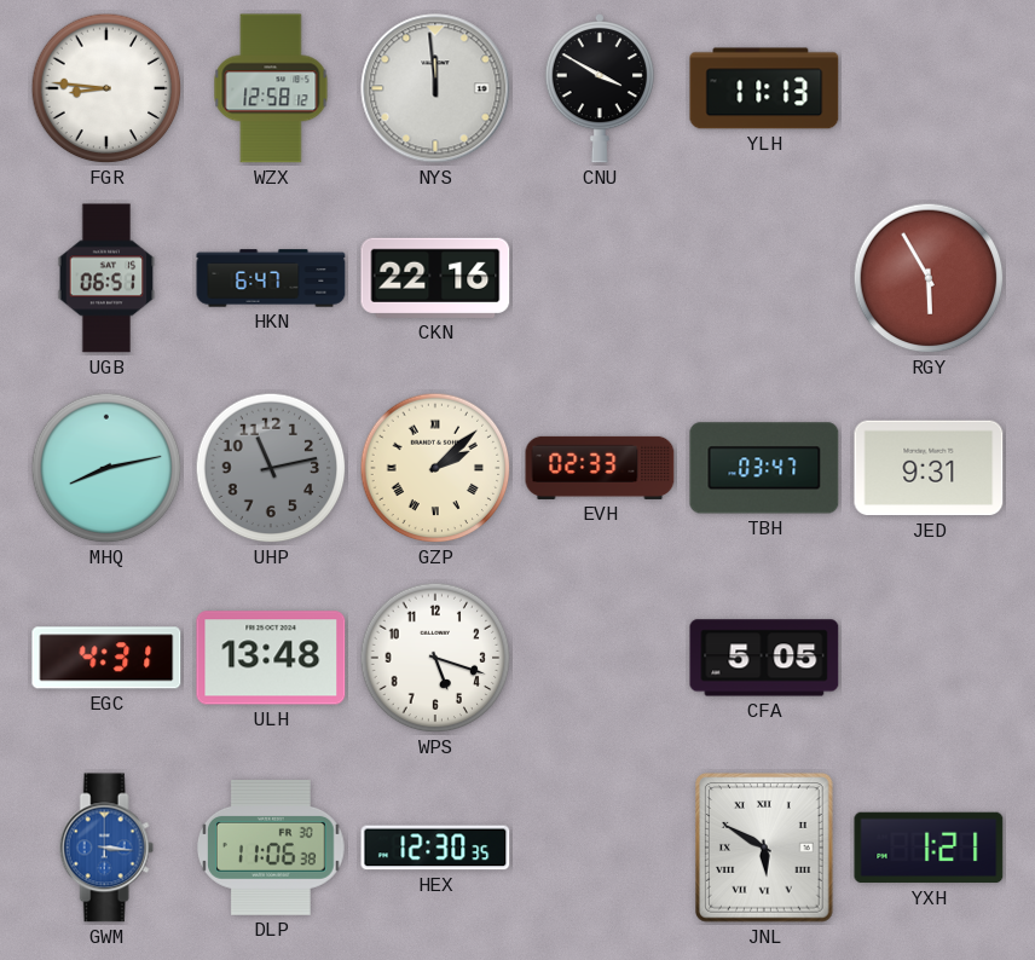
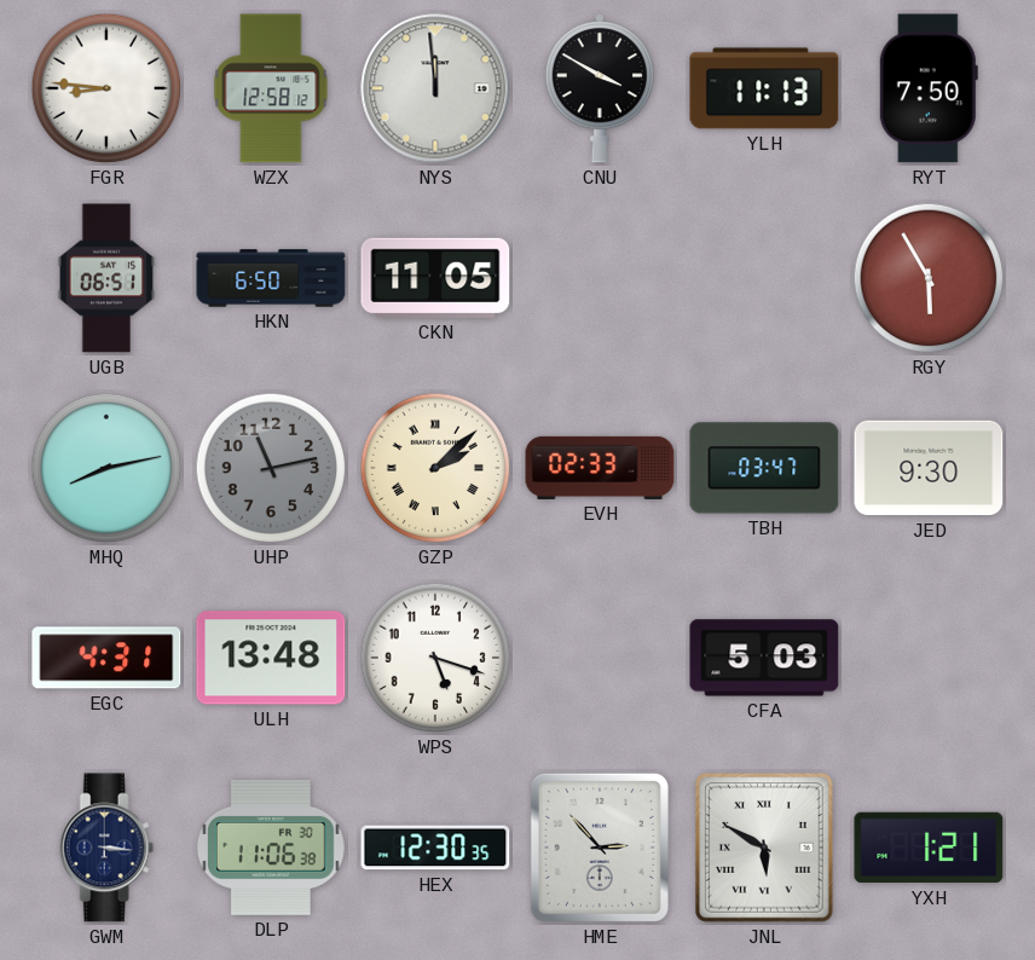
RYT: none -> 7:50 (929, 88)
HKN: 6:47 -> 6:50 (271, 278)
CKN: 22:16 -> 11:05 (435, 278)
JED: 9:31 -> 9:30 (929, 468)
CFA: 5:05 -> 5:03 (764, 658)
GWM dial: blue -> navy (106, 848)
HME: none -> 2:53 (600, 848)
